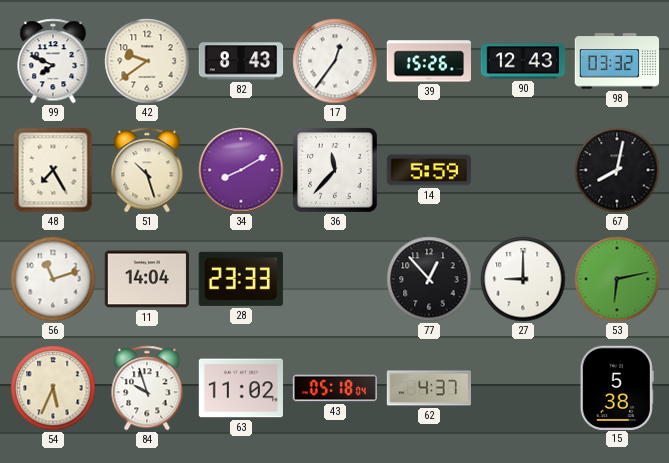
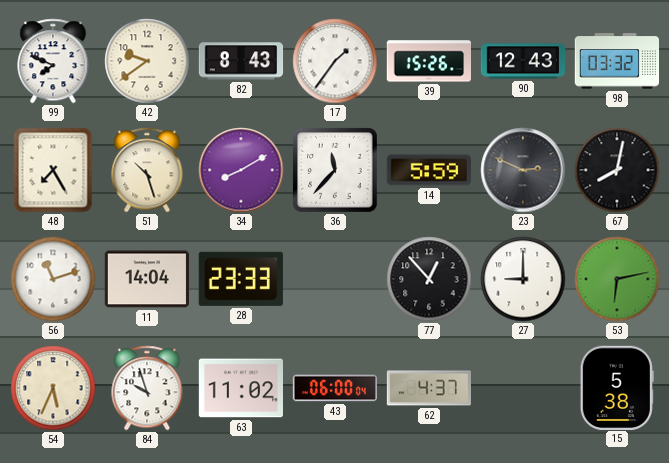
17: 12:36 -> 1:36 (335, 61)
23: none -> 2:49 (523, 170)
43: 05:18 -> 06:00 (335, 388)
